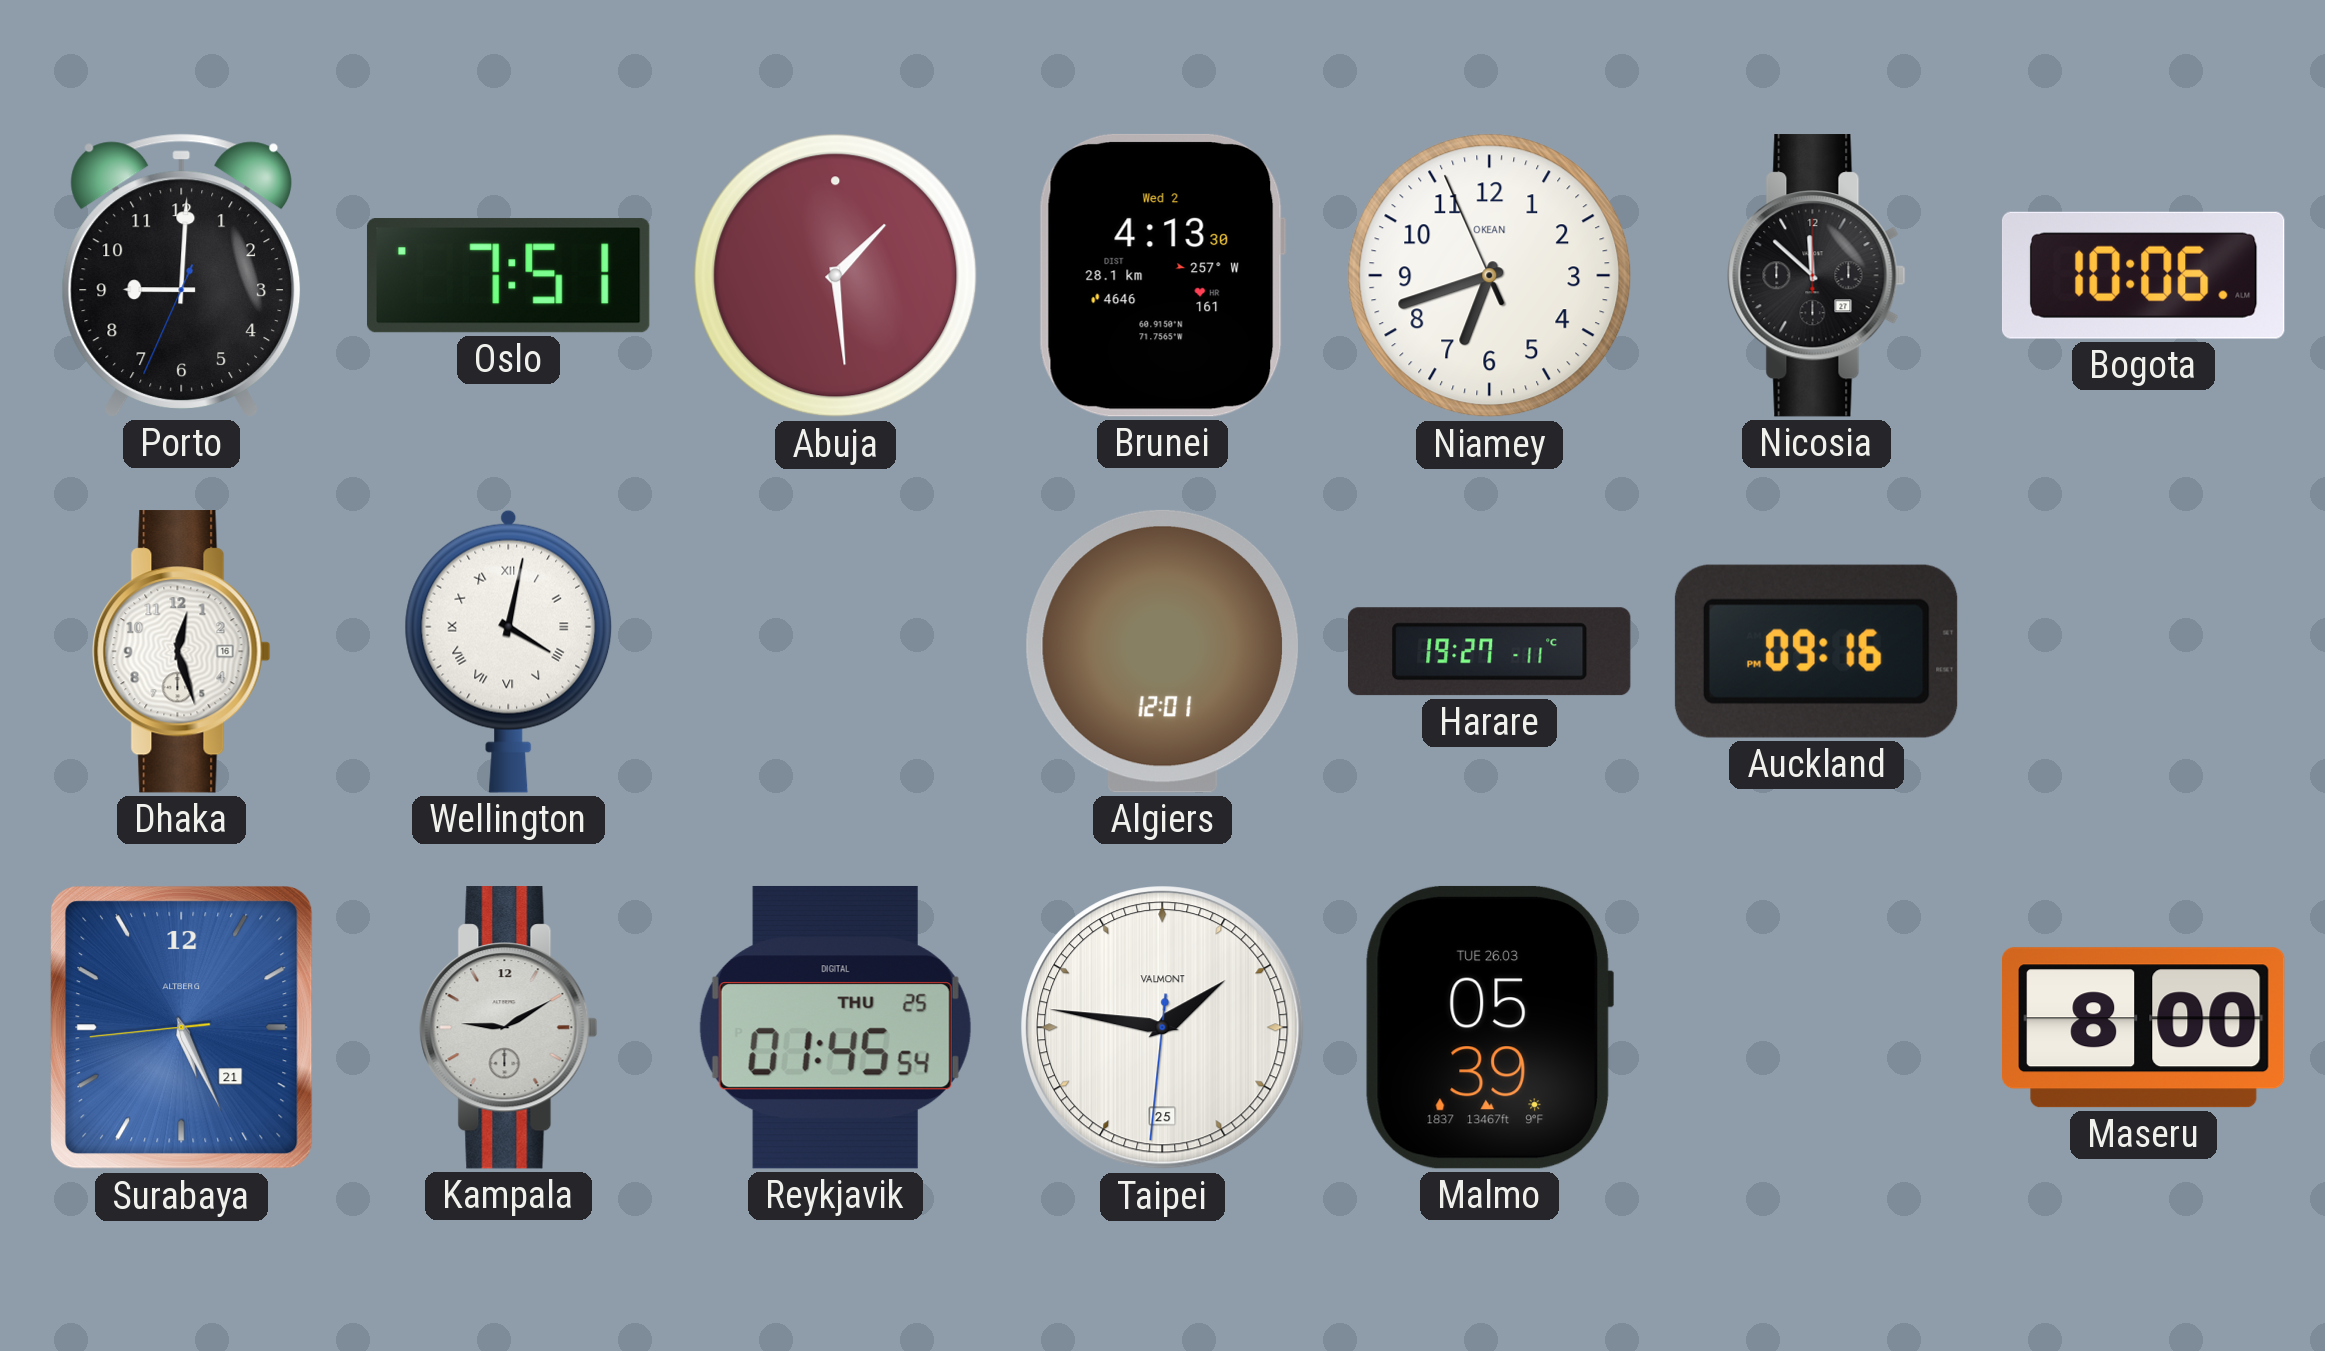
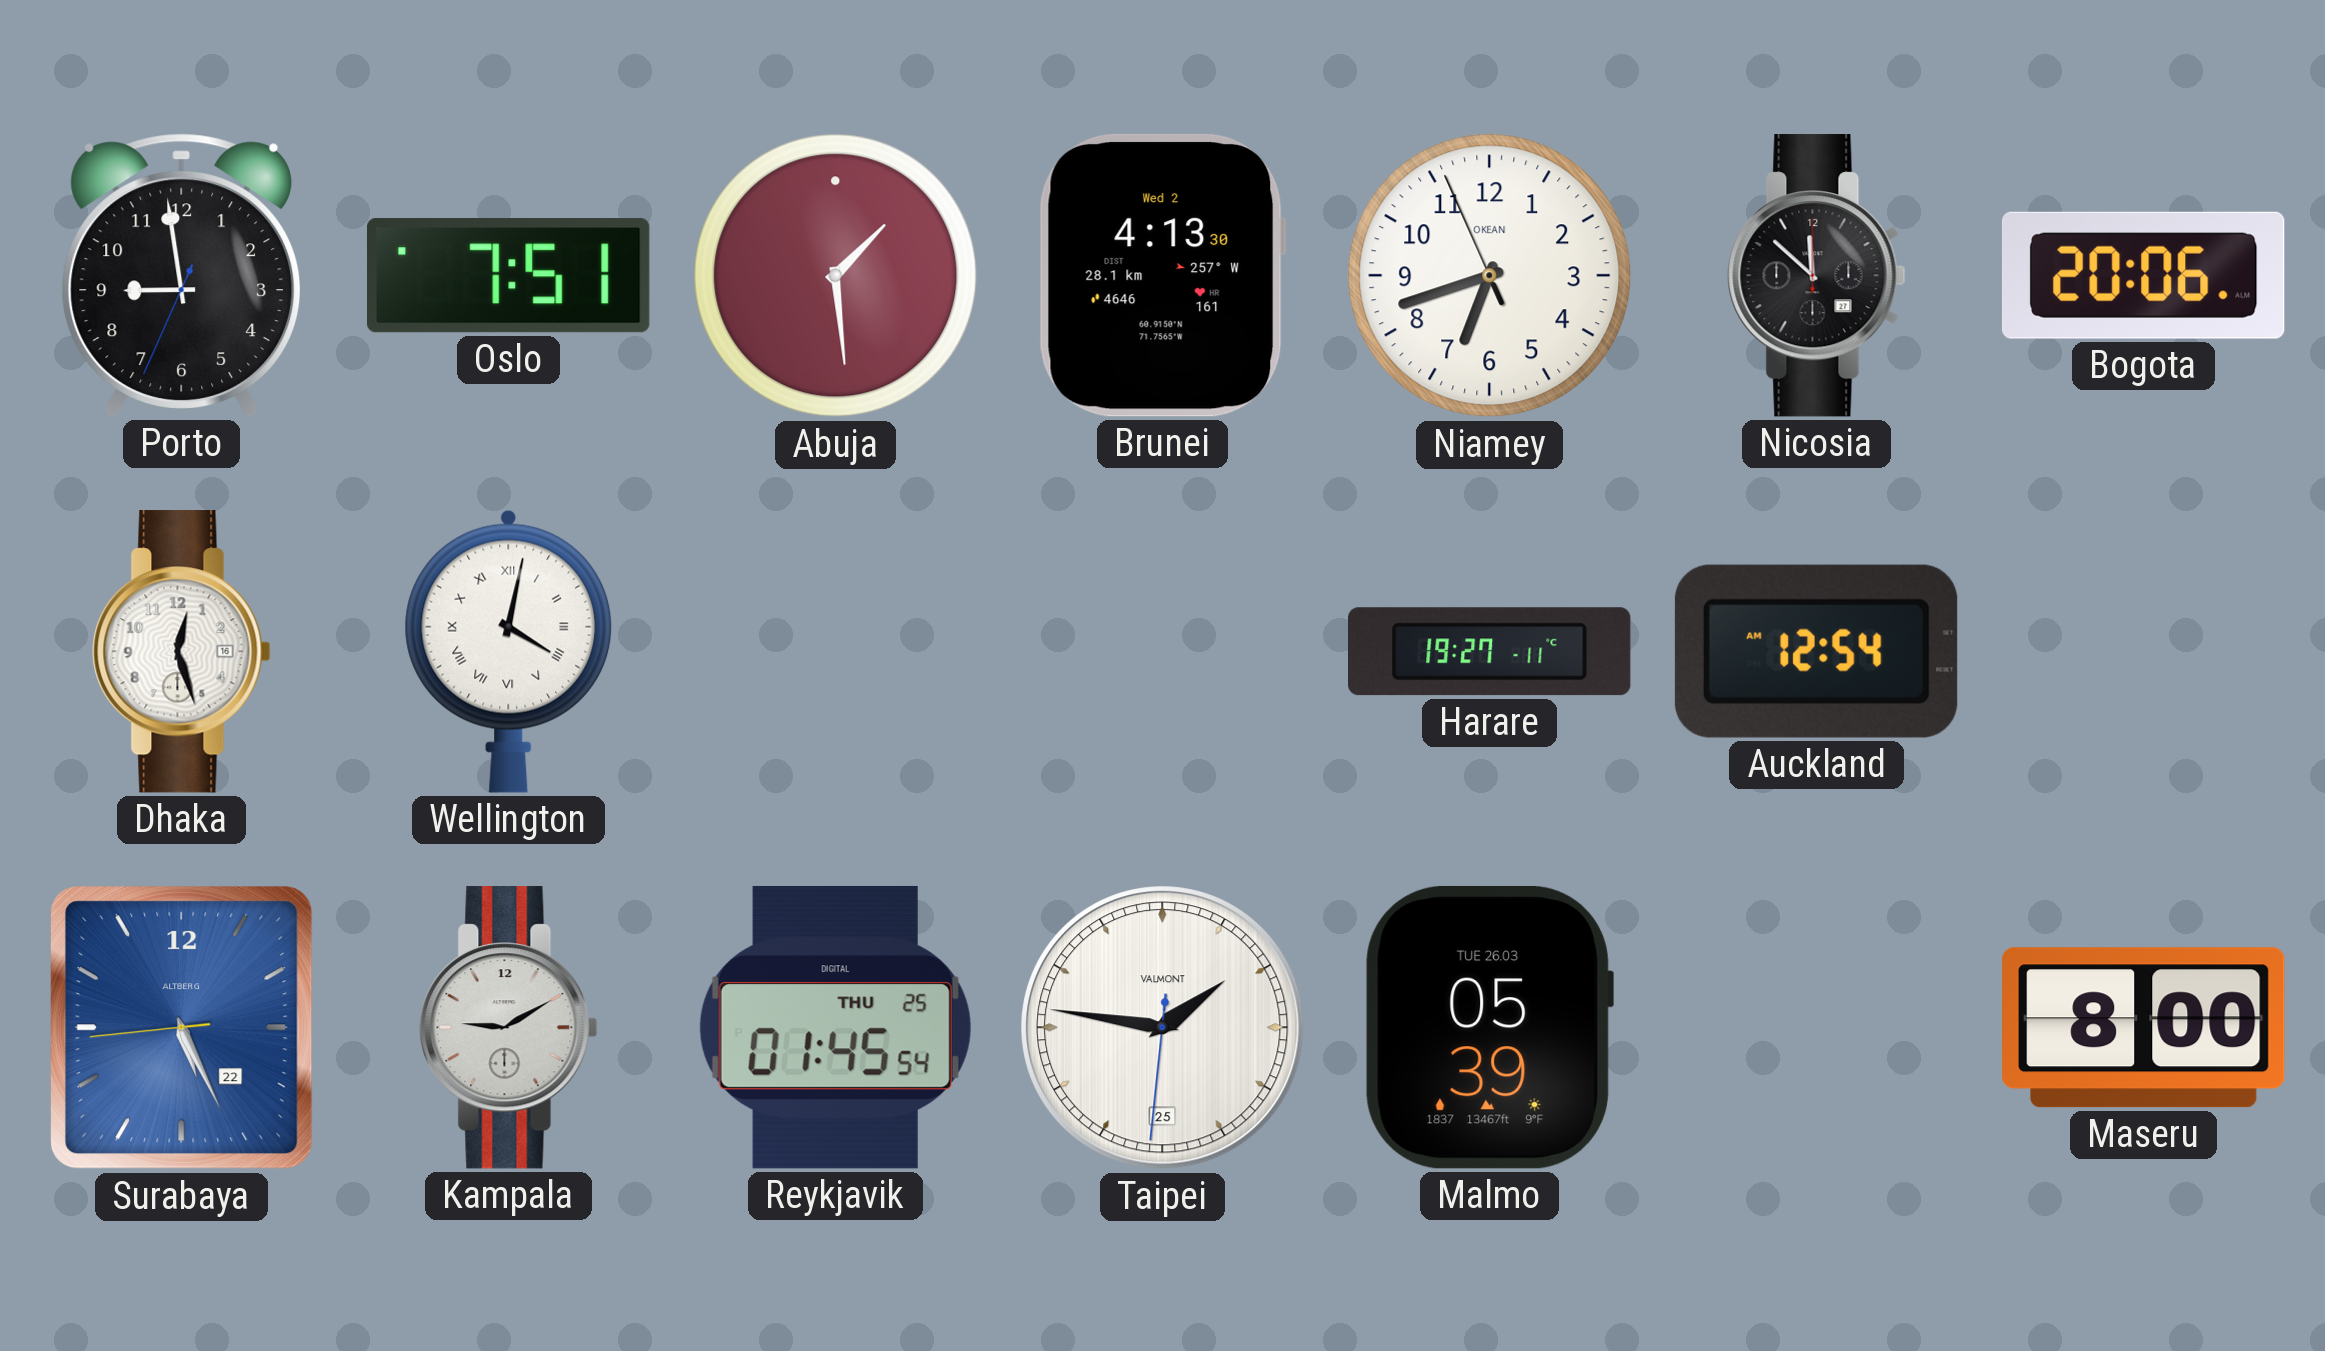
Porto: 9:00 -> 8:58 (182, 275)
Bogota: 10:06 -> 20:06 (2143, 275)
Algiers: 12:01 -> none (1162, 651)
Auckland: 09:16 -> 12:54 (1816, 651)
Surabaya date: 21 -> 22 (182, 1028)
